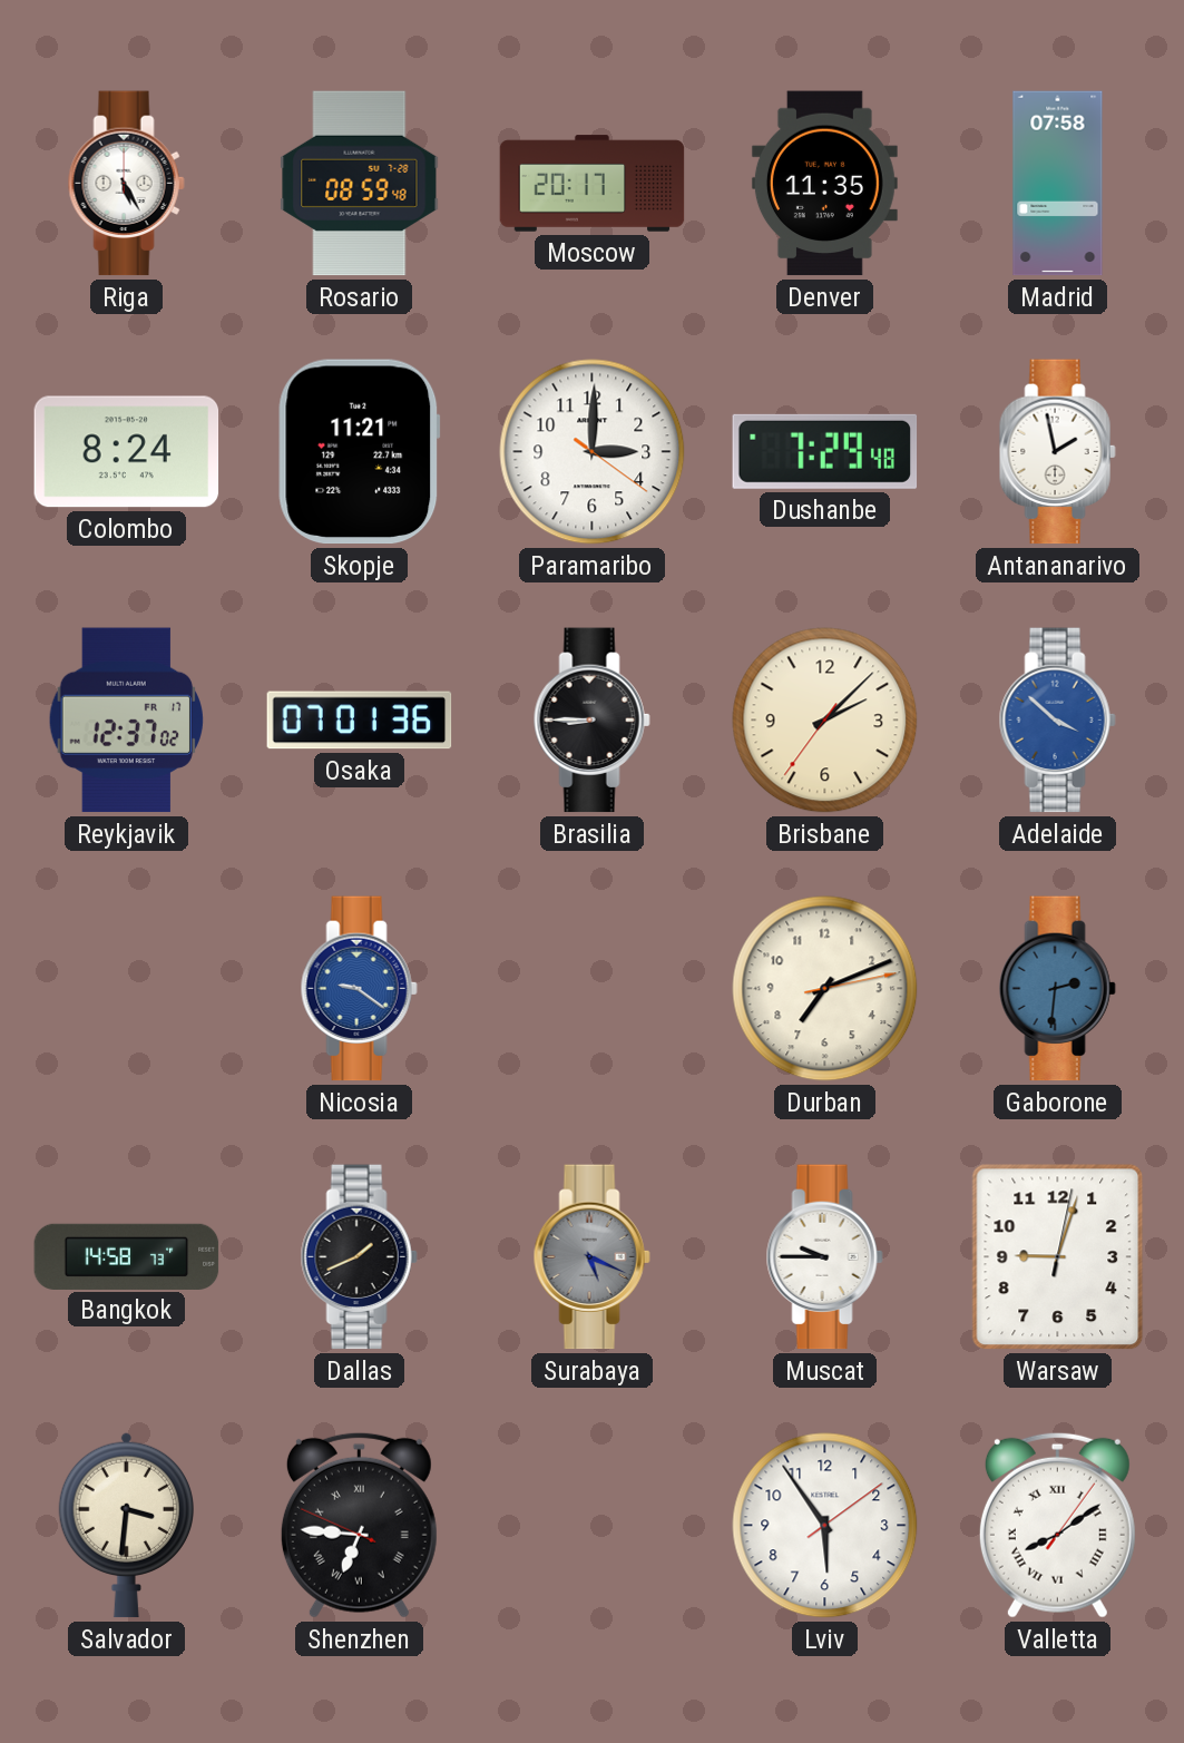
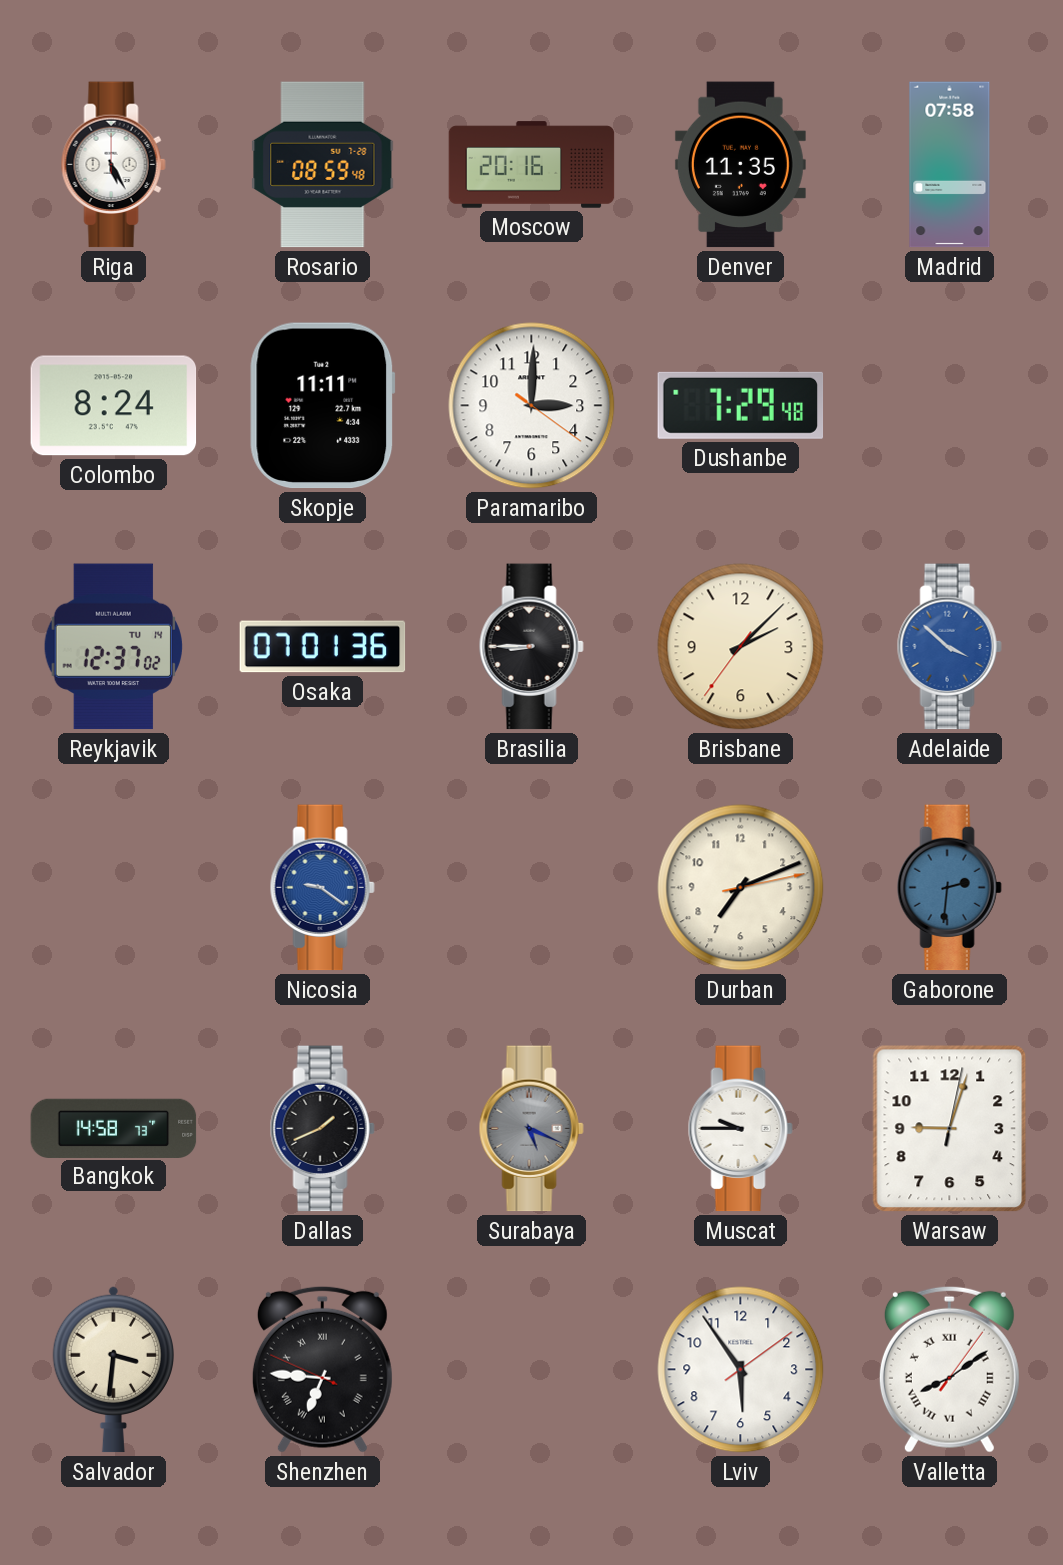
Moscow: 20:17 -> 20:16 (532, 165)
Skopje: 11:21 -> 11:11 (323, 406)
Antananarivo: 1:58 -> none (1057, 452)
Reykjavik date: FR 17 -> TU 14 (113, 647)
